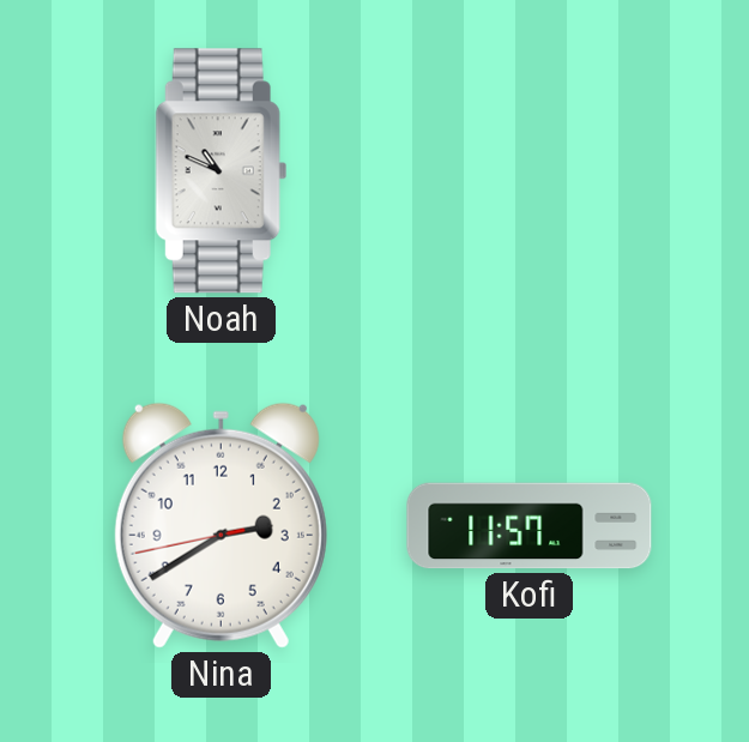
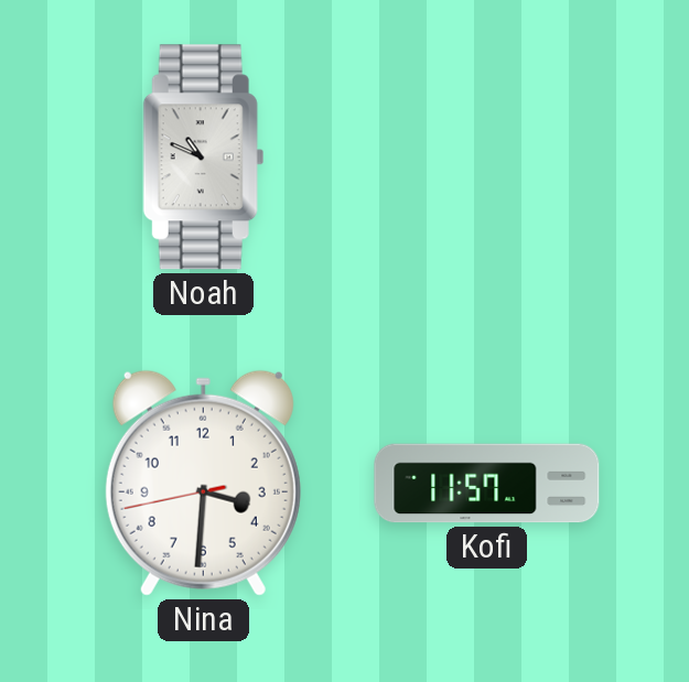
Nina: 2:39 -> 3:30 (203, 483)
